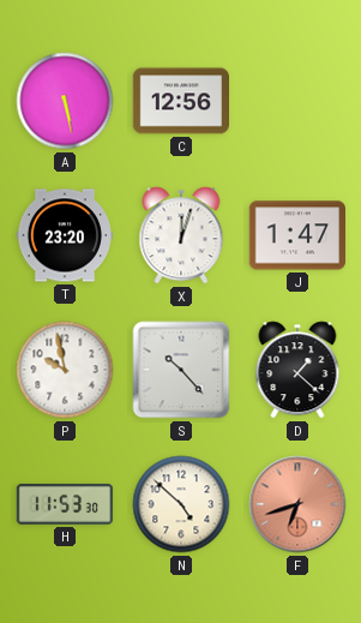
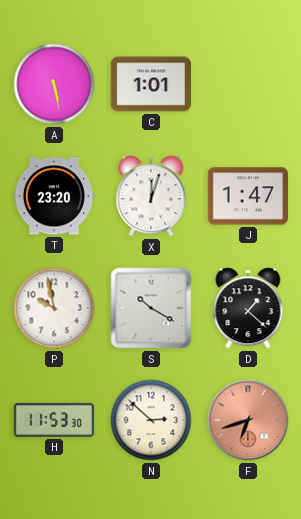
C: 12:56 -> 1:01 (150, 84)
S: 10:23 -> 10:20 (151, 308)
N: 4:52 -> 2:52 (151, 420)
